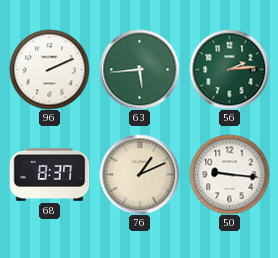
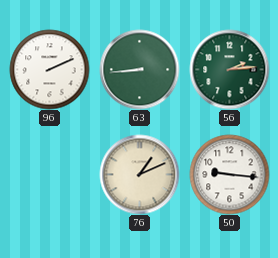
63: 5:44 -> 8:44 (139, 69)
68: 8:37 -> none (49, 175)
